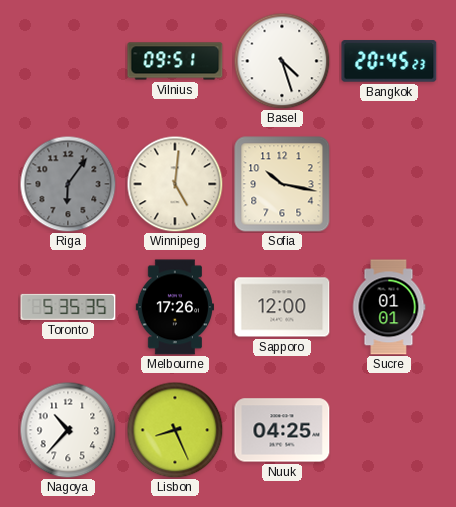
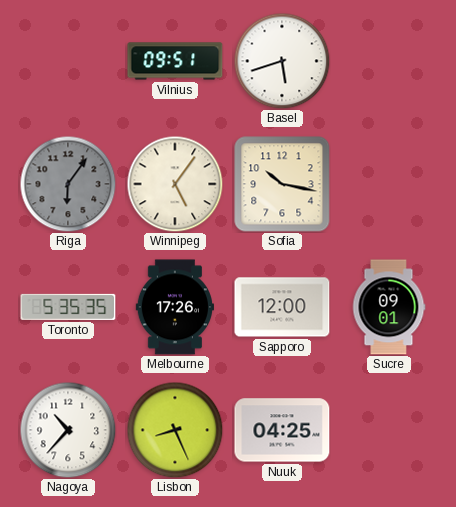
Basel: 4:27 -> 5:42 (282, 61)
Bangkok: 20:45 -> none (389, 61)
Winnipeg: 5:01 -> 5:06 (175, 184)
Sucre: 01:01 -> 09:01 (389, 307)
